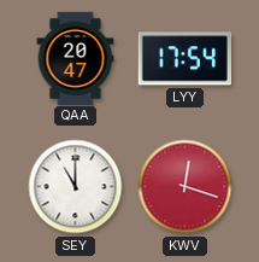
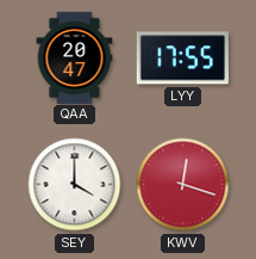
LYY: 17:54 -> 17:55 (182, 58)
SEY: 11:00 -> 4:00 (75, 185)
